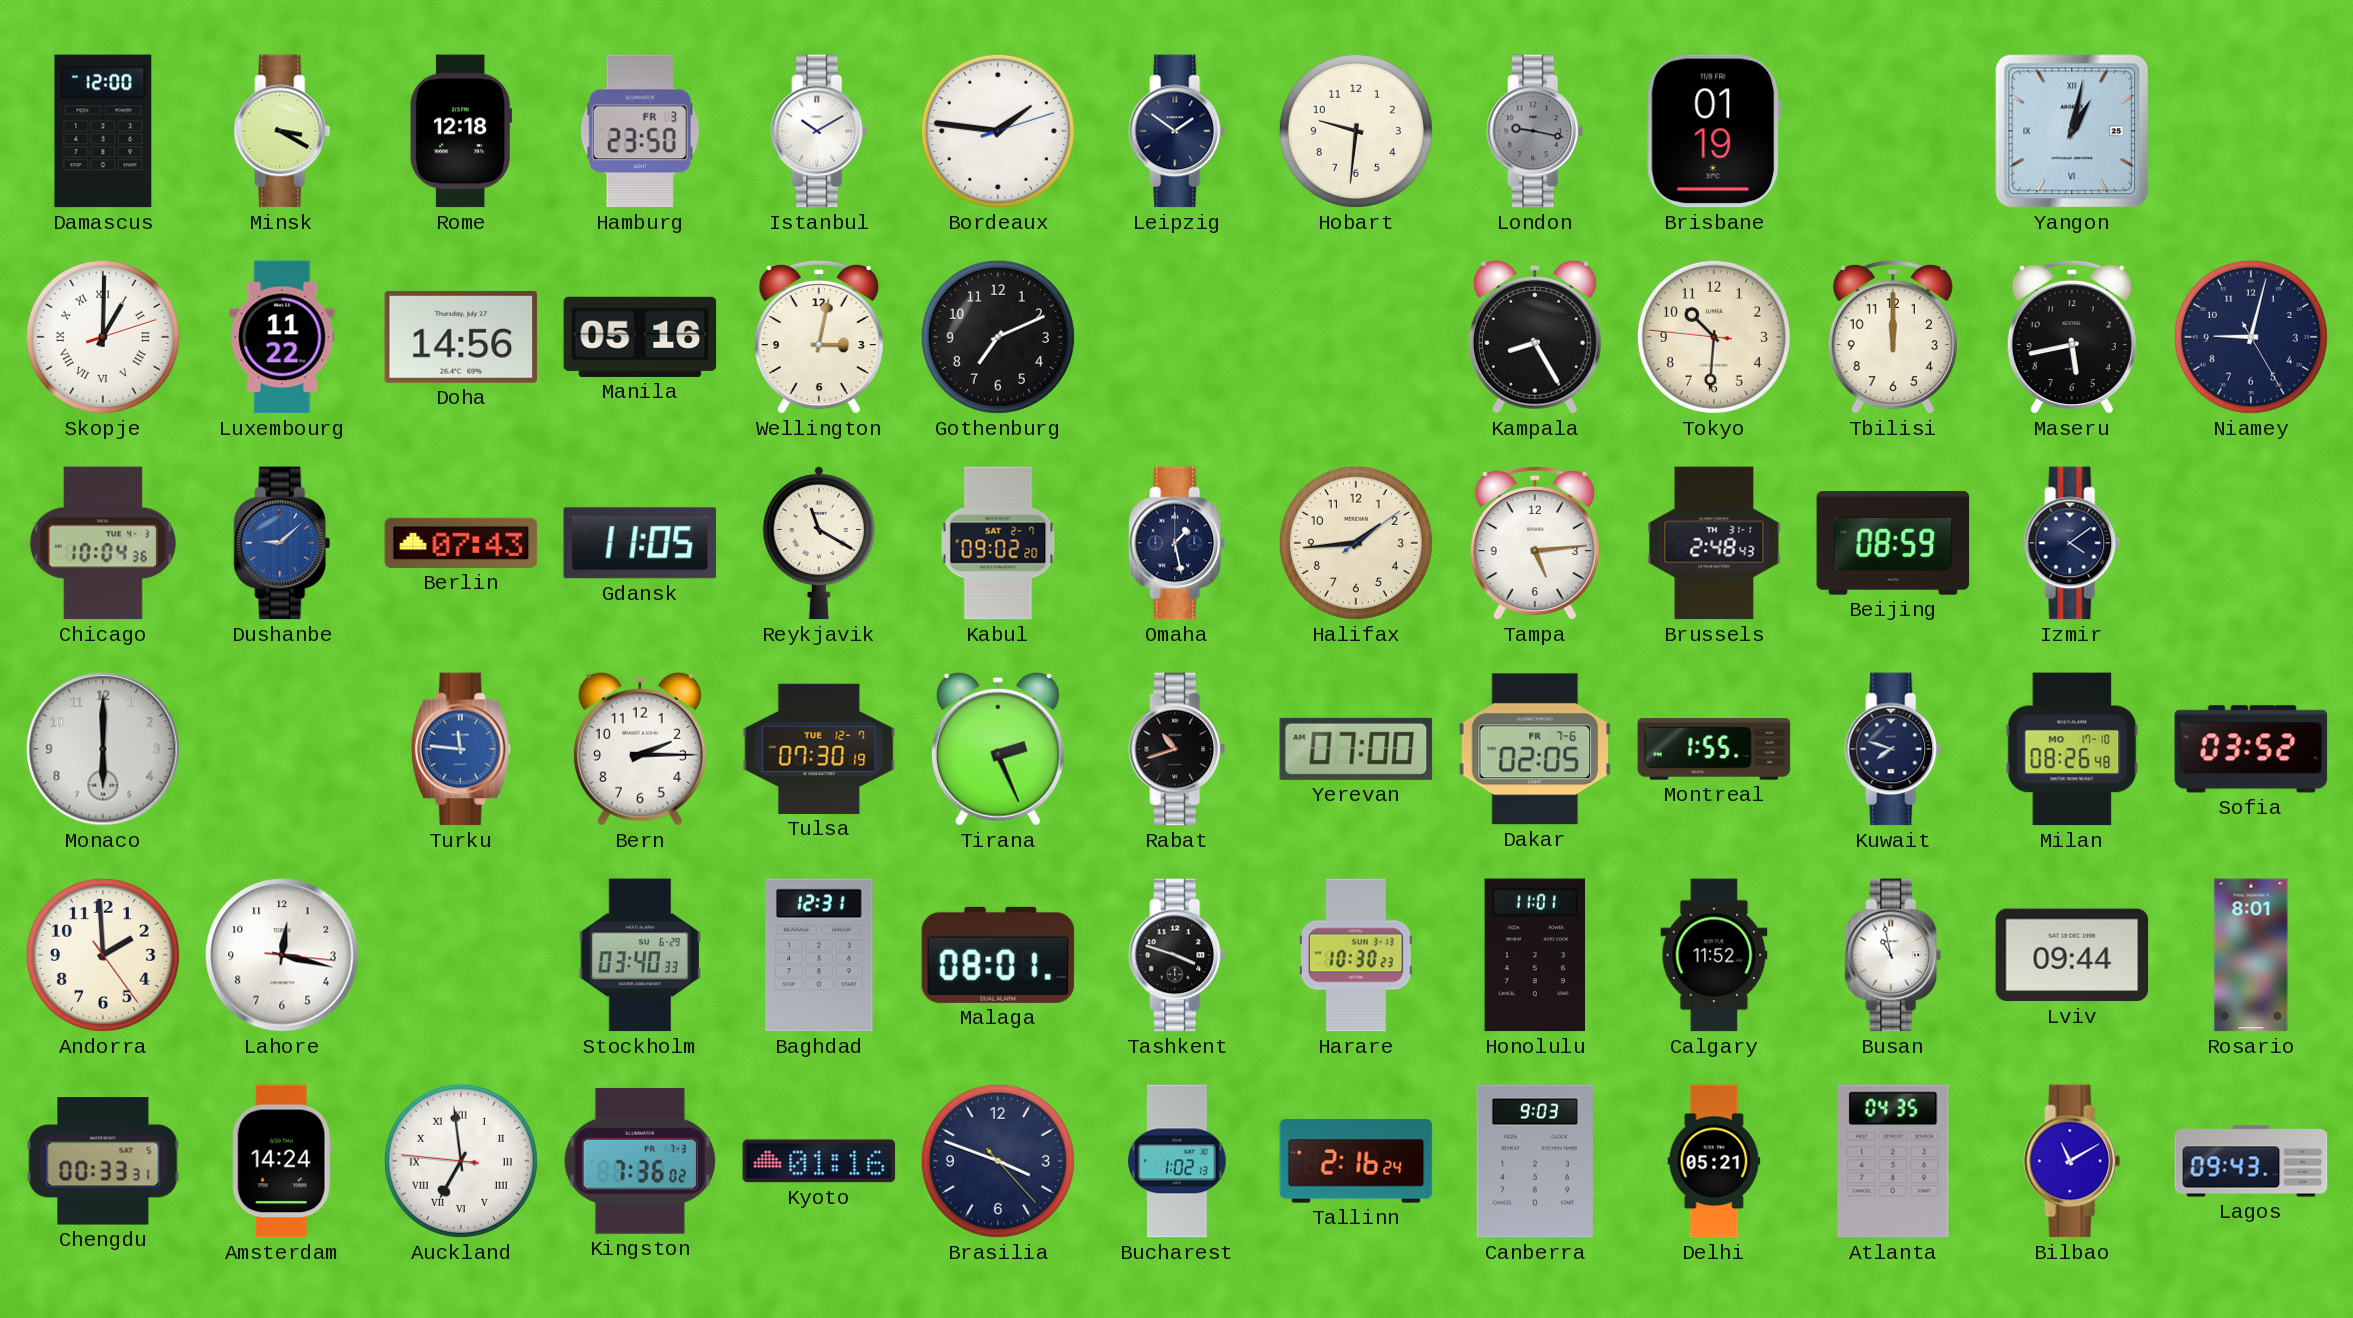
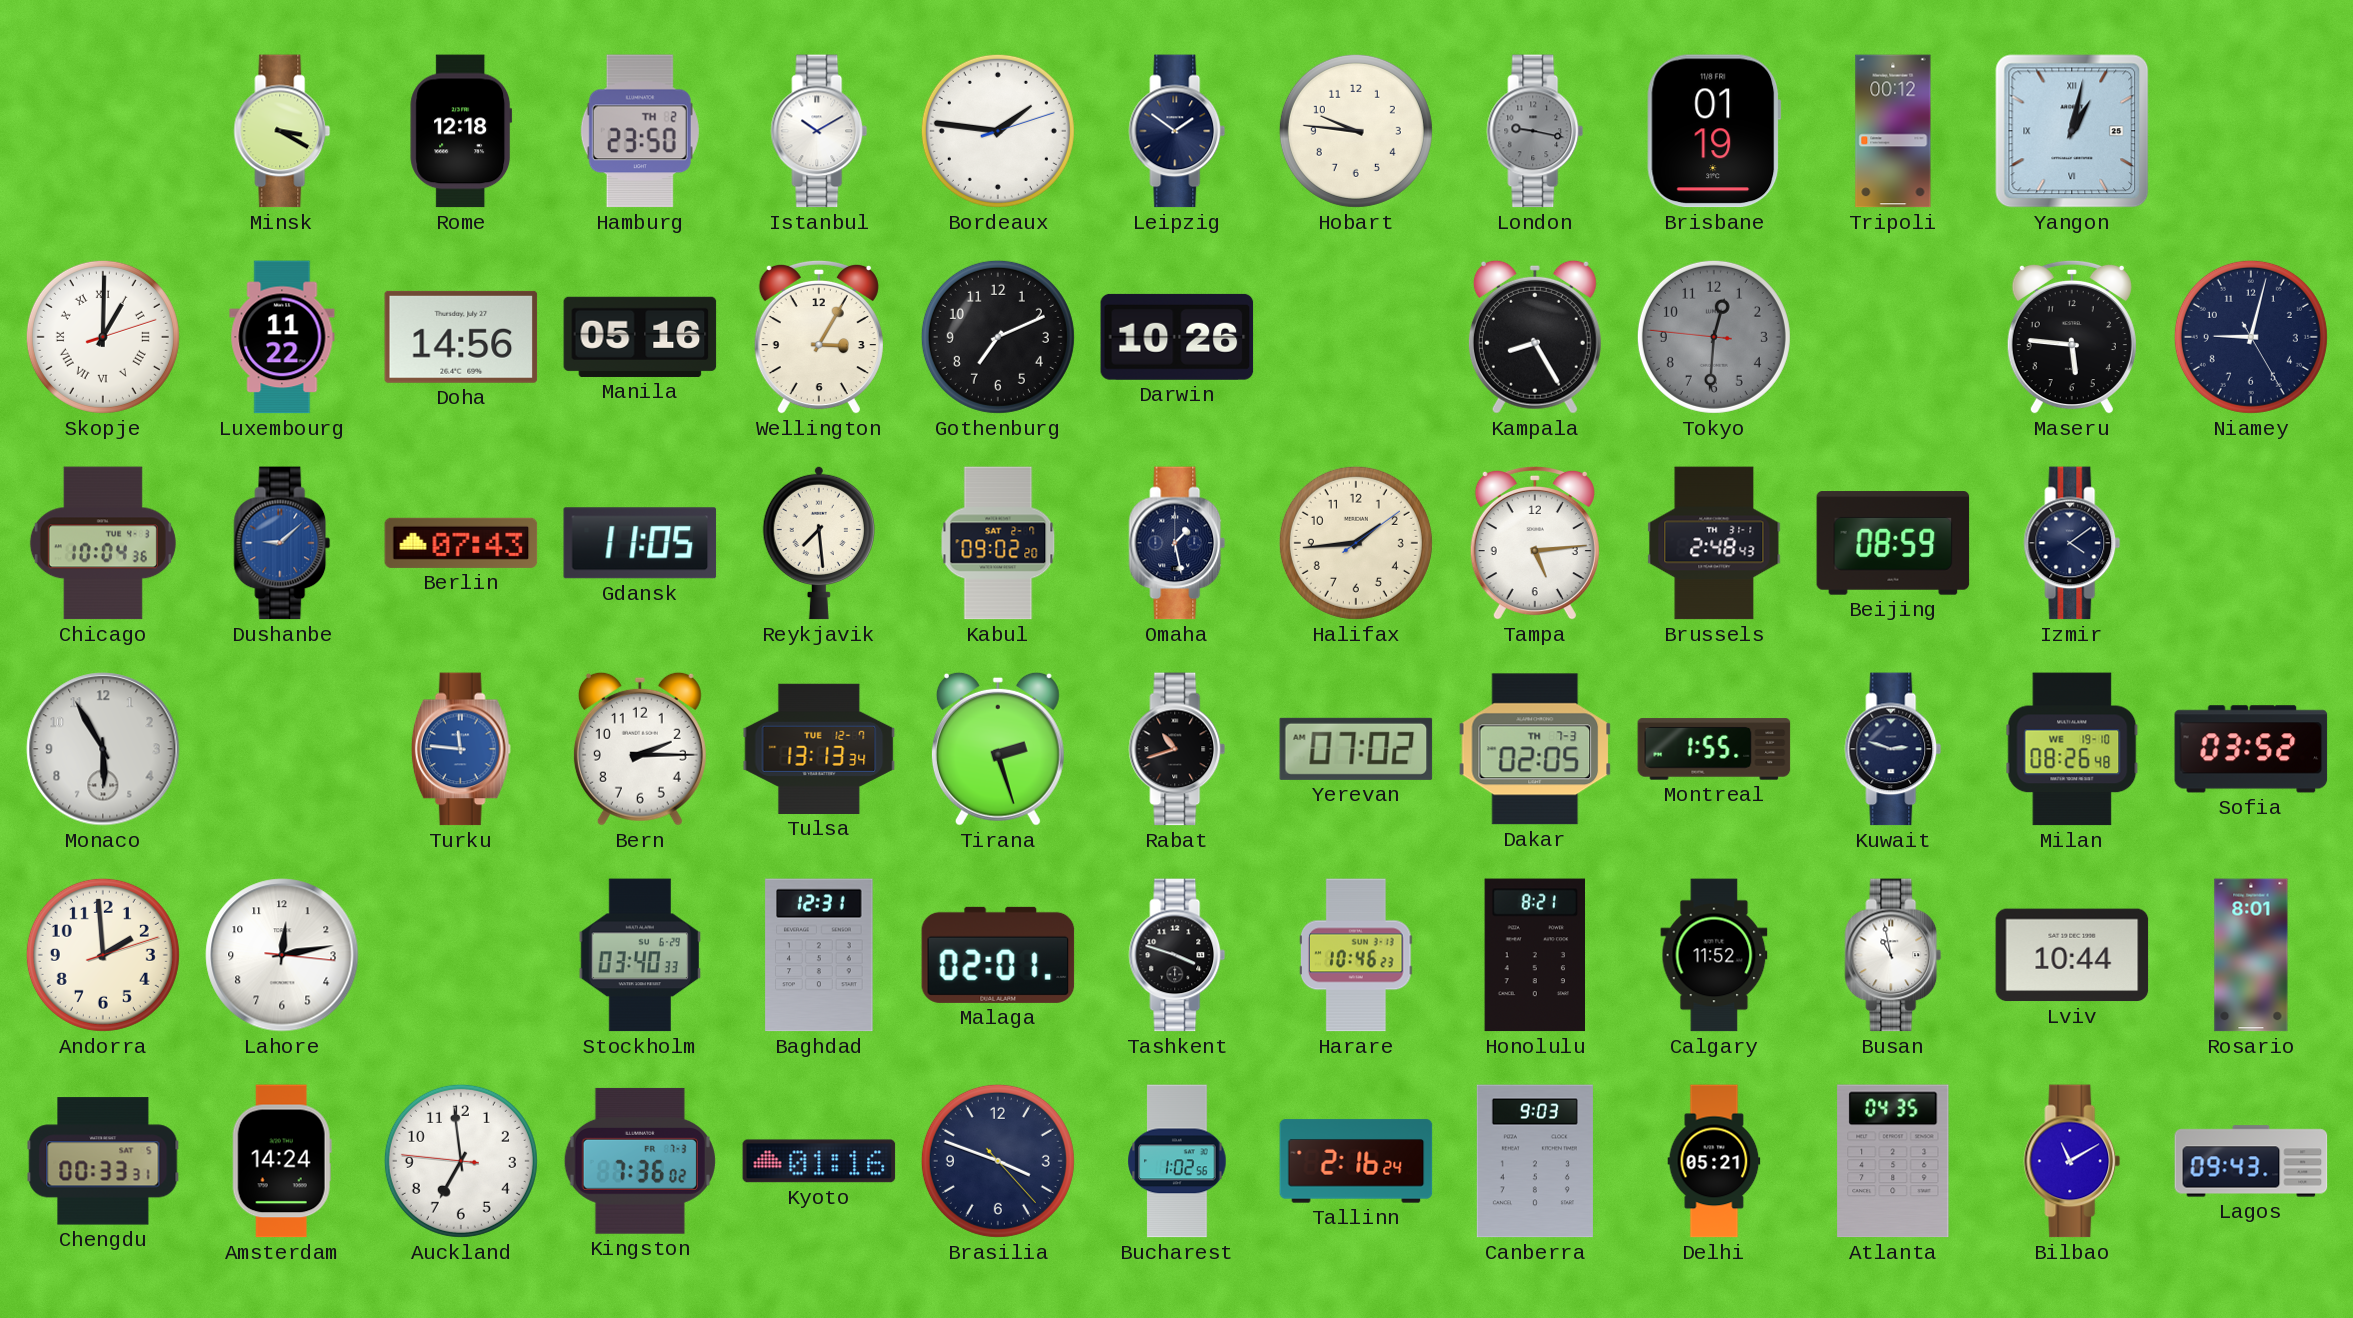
Damascus: 12:00 -> none (103, 131)
Hamburg date: FR 3 -> TH 2 (640, 131)
Hobart: 9:31 -> 9:46 (1356, 131)
Tripoli: none -> 00:12 (1893, 131)
Wellington: 3:02 -> 3:05 (819, 337)
Darwin: none -> 10:26 (1177, 337)
Tokyo: 10:30 -> 12:30 (1714, 337)
Tokyo dial: cream -> grey (1714, 337)
Tbilisi: 12:00 -> none (1893, 337)
Maseru: 5:43 -> 5:46 (2072, 337)
Reykjavik: 11:20 -> 7:29 (819, 543)
Monaco: 6:00 -> 5:55 (103, 749)
Tulsa: 07:30 -> 13:13 (819, 749)
Tirana: 2:26 -> 2:27 (998, 749)
Yerevan: 07:00 -> 07:02 (1356, 749)
Dakar date: FR 7-6 -> TH 7-3 (1535, 749)
Kuwait: 7:48 -> 2:48 (1893, 749)
Milan date: MO 17-10 -> WE 19-10 (2072, 749)
Andorra: 1:59:24 -> 1:59:12 (103, 955)
Lahore: 12:17 -> 12:13 (282, 955)
Malaga: 08:01 -> 02:01 (998, 955)
Harare: 10:30 -> 10:46 (1357, 955)
Honolulu: 11:01 -> 8:21 (1534, 955)
Lviv: 09:44 -> 10:44 (2072, 955)
Auckland numerals: Roman -> Arabic (461, 1161)
Bucharest: 1:02:13 -> 1:02:56 (1177, 1161)
